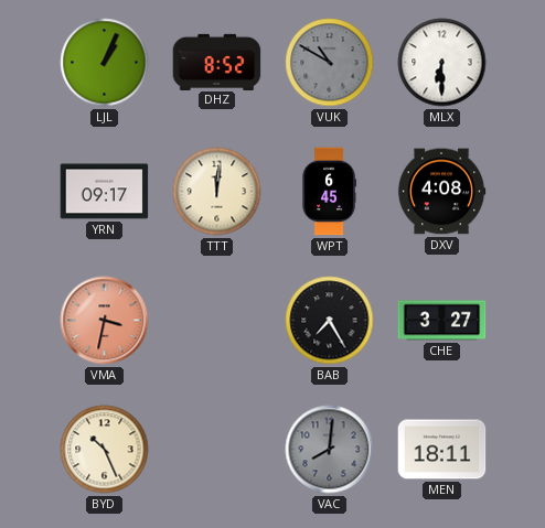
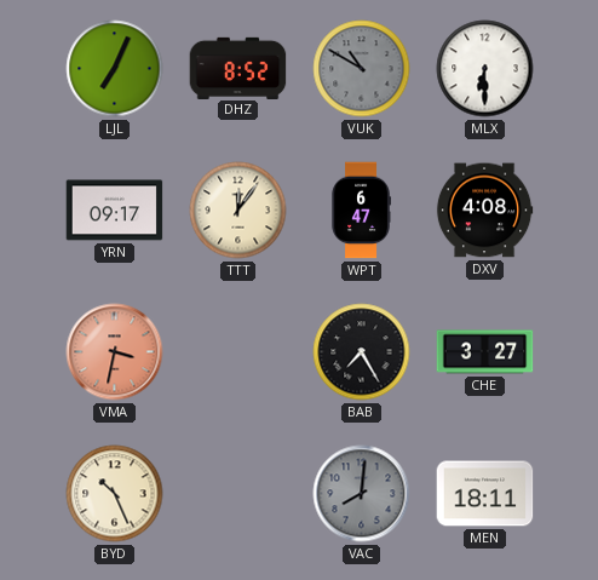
LJL: 1:04 -> 7:04 (115, 69)
TTT: 12:01 -> 12:06 (238, 211)
WPT: 6:45 -> 6:47 (361, 211)
